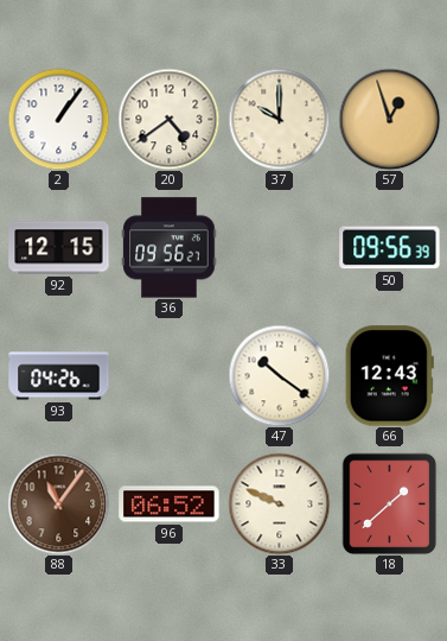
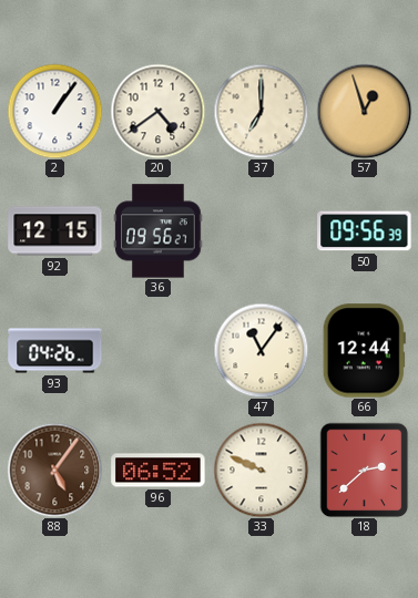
37: 10:00 -> 7:00 (261, 111)
47: 10:21 -> 11:06 (261, 350)
66: 12:43 -> 12:44 (364, 351)
88: 11:06 -> 5:06 (54, 470)
18: 1:38 -> 2:38 (365, 470)
